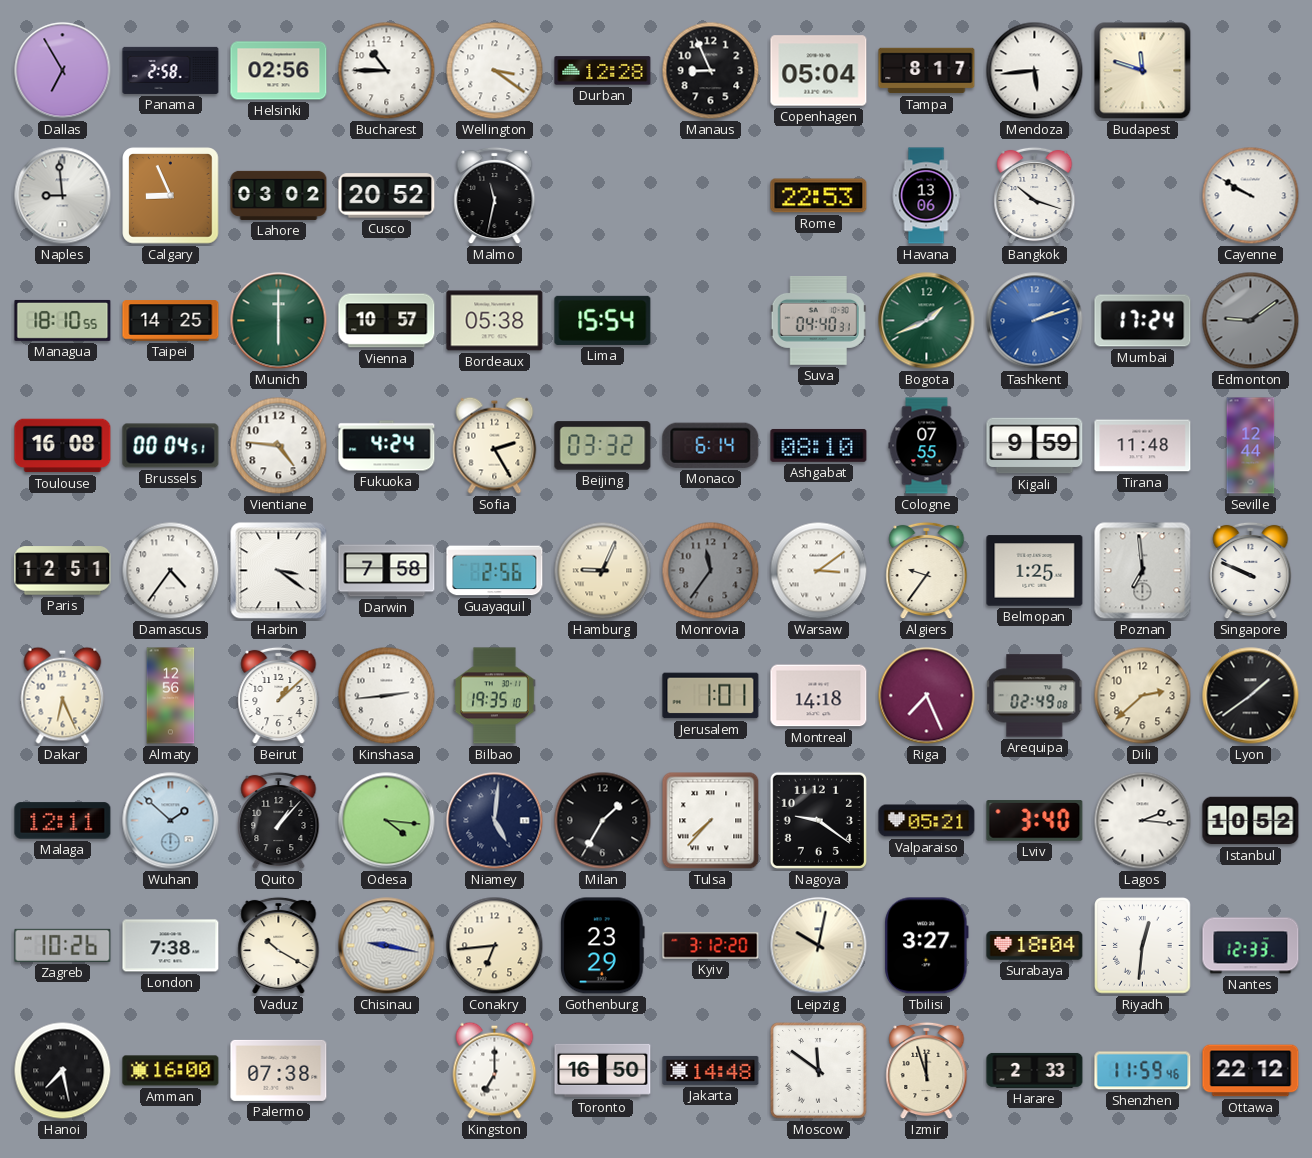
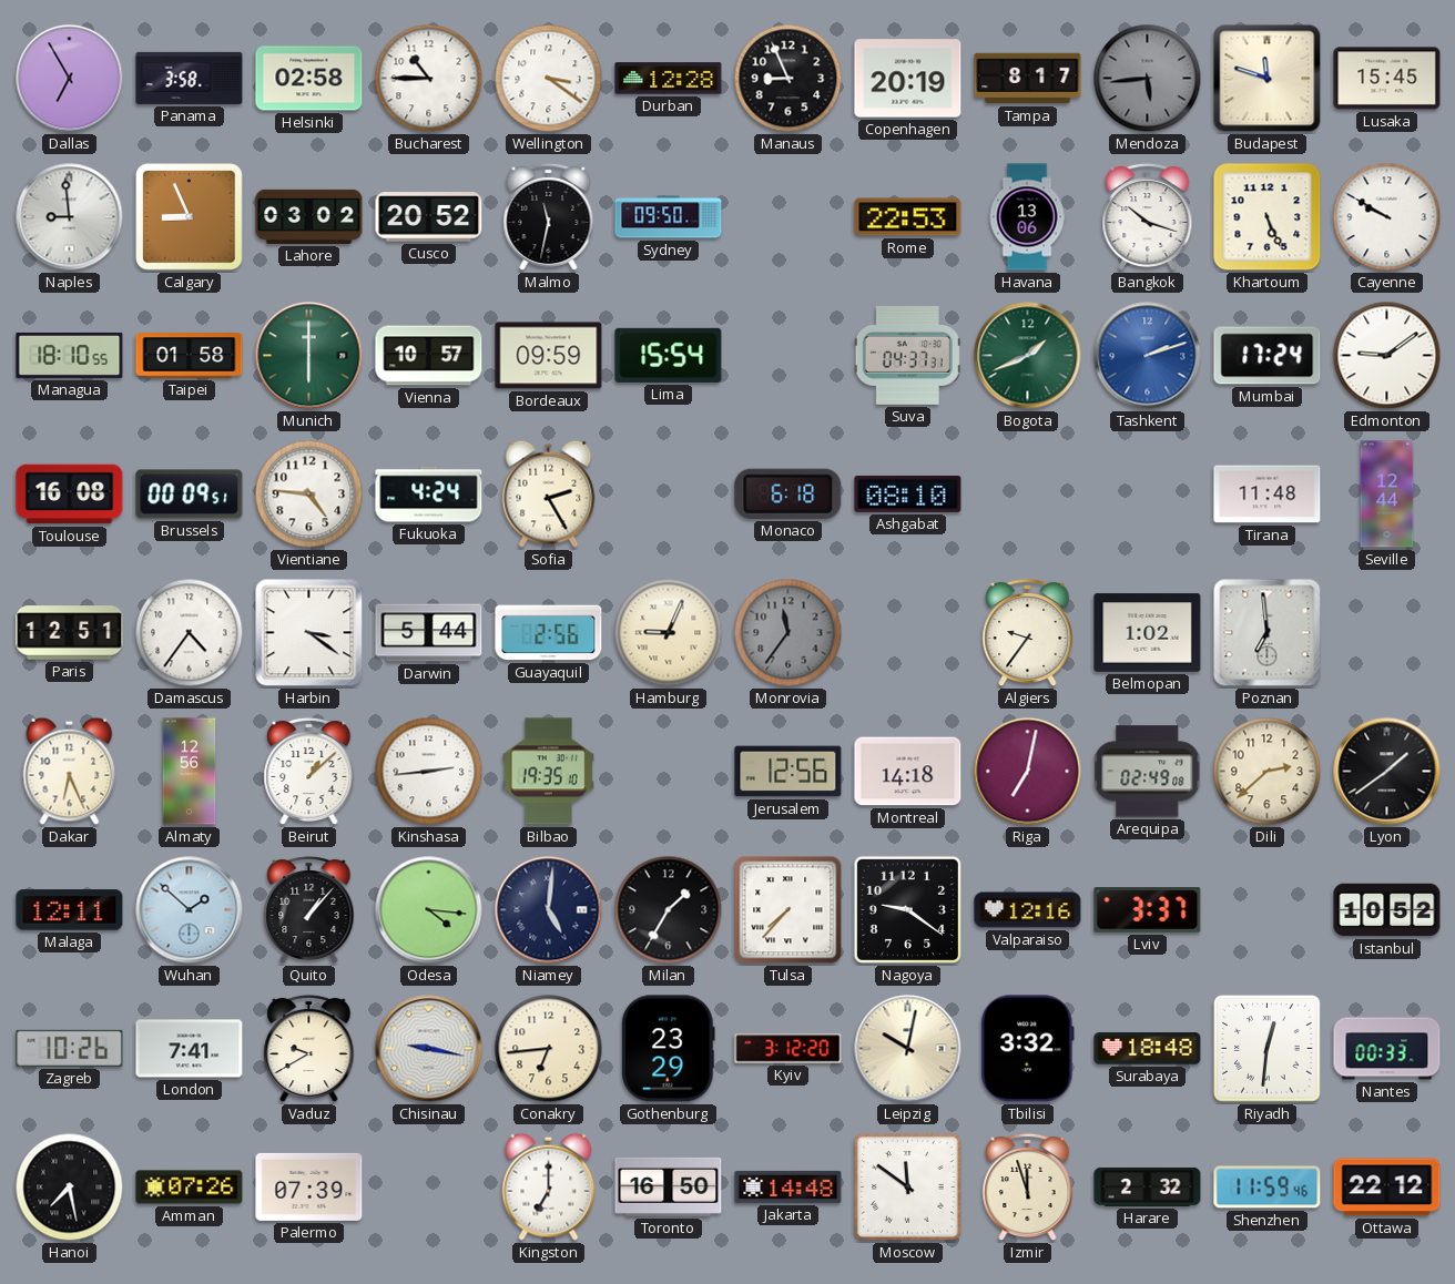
Panama: 2:58 -> 3:58 (190, 78)
Helsinki: 02:56 -> 02:58 (309, 79)
Copenhagen: 05:04 -> 20:19 (908, 79)
Mendoza dial: white -> grey (1148, 79)
Lusaka: none -> 15:45 (1387, 79)
Sydney: none -> 09:50 (669, 217)
Khartoum: none -> 5:26 (1268, 217)
Taipei: 14:25 -> 01:58 (190, 356)
Bordeaux: 05:38 -> 09:59 (549, 356)
Suva: 04:40 -> 04:37 (907, 355)
Edmonton dial: grey -> white (1387, 356)
Brussels: 00:04 -> 00:09 (190, 495)
Beijing: 03:32 -> none (603, 446)
Monaco: 6:14 -> 6:18 (788, 493)
Cologne: 07:55 -> none (927, 446)
Kigali: 9:59 -> none (1035, 446)
Darwin: 7:58 -> 5:44 (429, 633)
Warsaw: 3:09 -> none (819, 571)
Belmopan: 1:25 -> 1:02 (1148, 633)
Singapore: 9:49 -> none (1251, 571)
Jerusalem: 1:01 -> 12:56 (788, 772)
Riga: 7:26 -> 7:02 (1028, 772)
Valparaiso: 05:21 -> 12:16 (1028, 910)
Lviv: 3:40 -> 3:37 (1148, 910)
Lagos: 2:16 -> none (1143, 821)
London: 7:38 -> 7:41 (190, 1049)
Vaduz: 10:20 -> 9:40 (309, 1049)
Tbilisi: 3:27 -> 3:32 (1028, 1049)
Surabaya: 18:04 -> 18:48 (1148, 1049)
Nantes: 12:33 -> 00:33 (1387, 1049)
Amman: 16:00 -> 07:26 (190, 1188)
Palermo: 07:38 -> 07:39 (309, 1186)
Harare: 2:33 -> 2:32 (1148, 1186)
